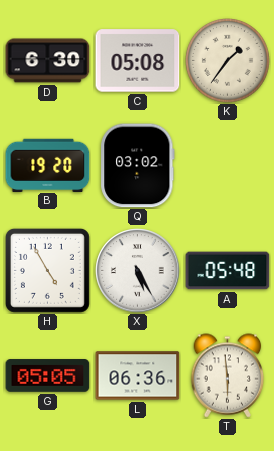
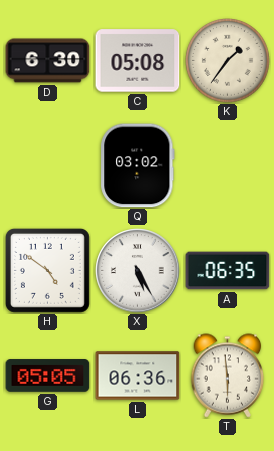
B: 19:20 -> none (48, 165)
H: 4:55 -> 4:51 (47, 270)
A: 05:48 -> 06:35 (228, 271)
